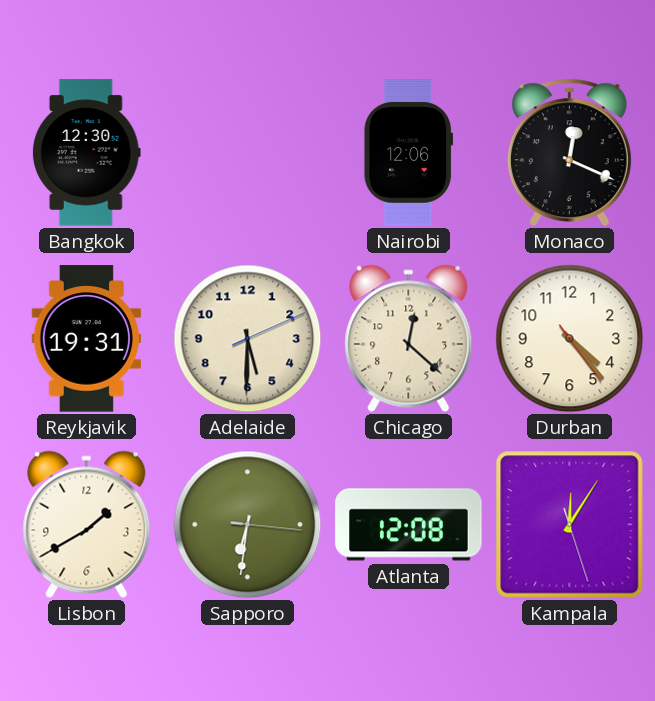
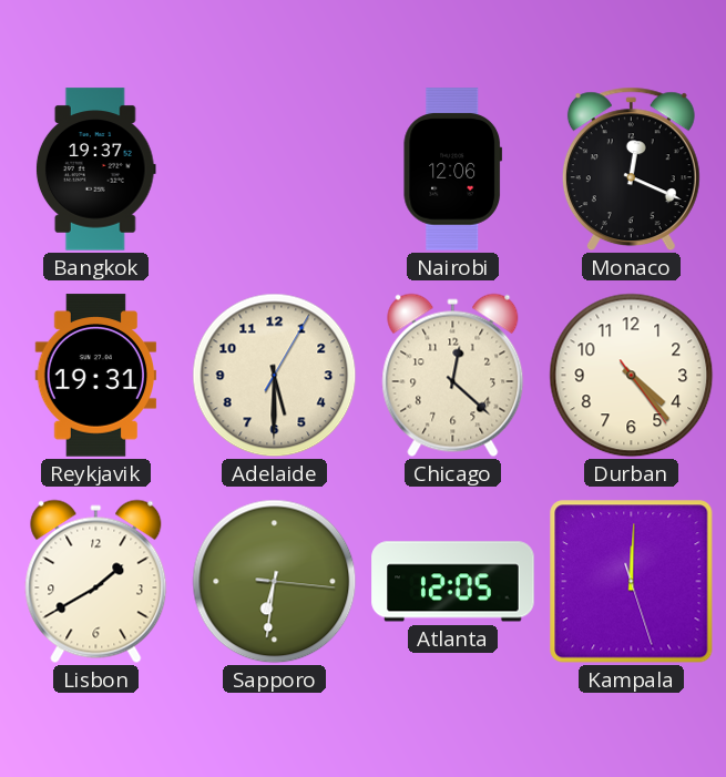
Bangkok: 12:30 -> 19:37 (95, 170)
Adelaide: 5:30:11 -> 5:30:05 (275, 376)
Atlanta: 12:08 -> 12:05 (453, 582)
Kampala: 12:05 -> 12:00 (632, 582)
